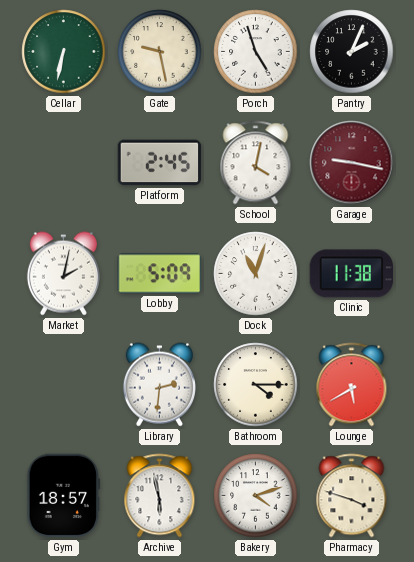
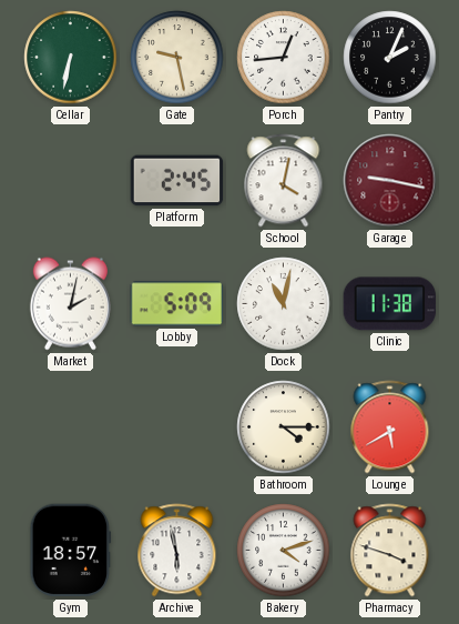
Porch: 4:57 -> 12:44 (284, 58)
Dock: 11:03 -> 11:02 (284, 304)
Library: 2:31 -> none (159, 385)
